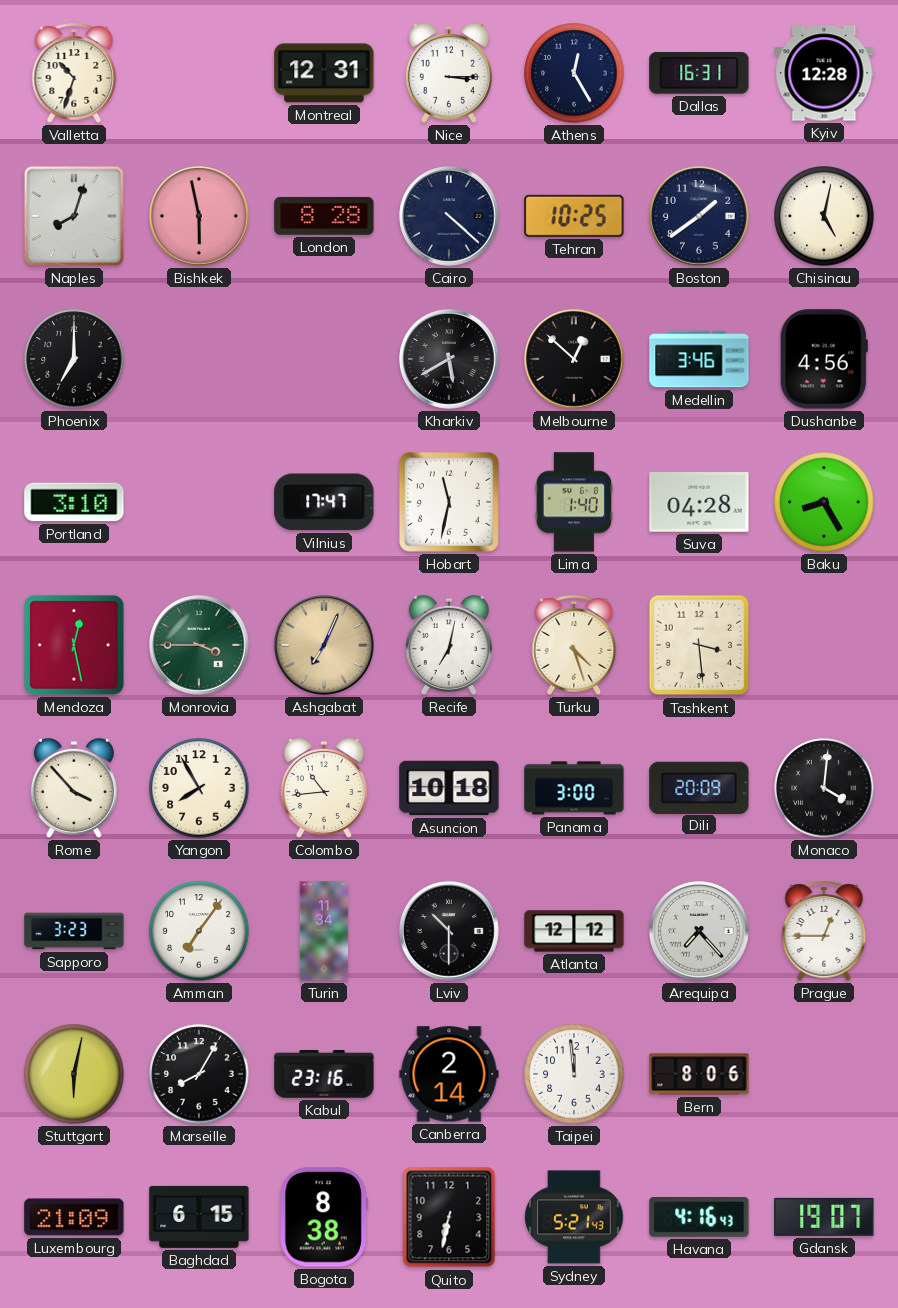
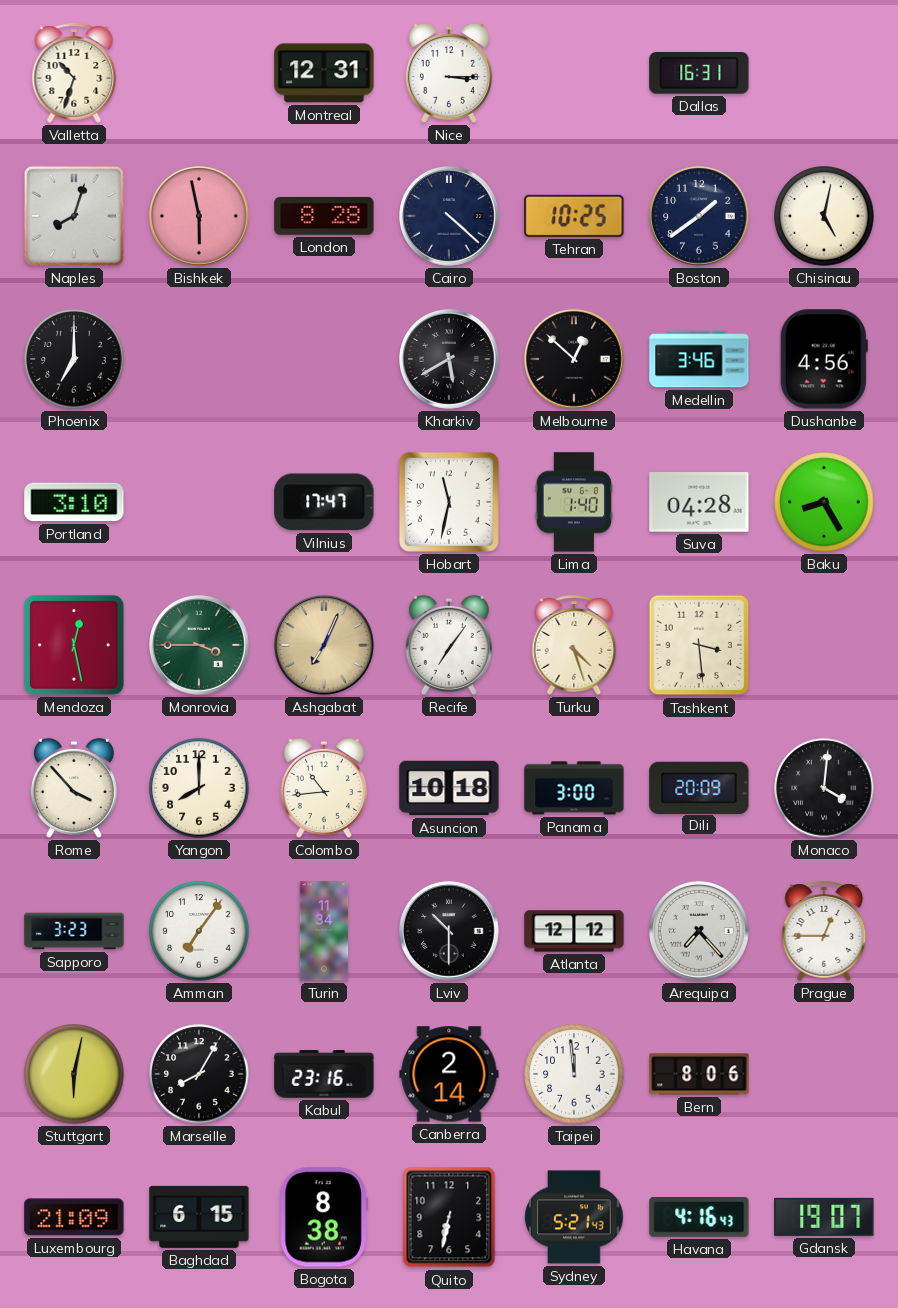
Athens: 12:25 -> none (574, 73)
Kyiv: 12:28 -> none (824, 73)
Recife: 7:02 -> 7:06 (449, 645)
Yangon: 7:55 -> 8:00 (199, 788)
